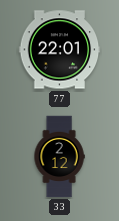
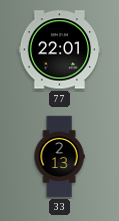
33: 2:12 -> 2:13 (59, 157)
